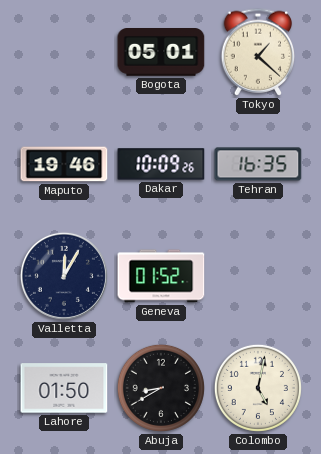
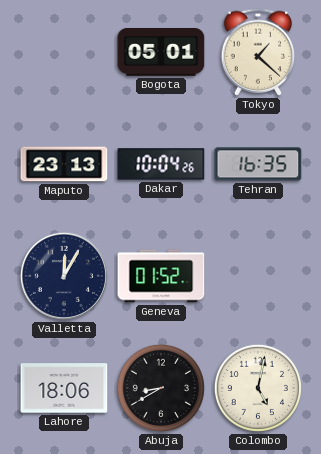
Maputo: 19:46 -> 23:13 (64, 164)
Dakar: 10:09 -> 10:04 (161, 164)
Lahore: 01:50 -> 18:06 (64, 388)
